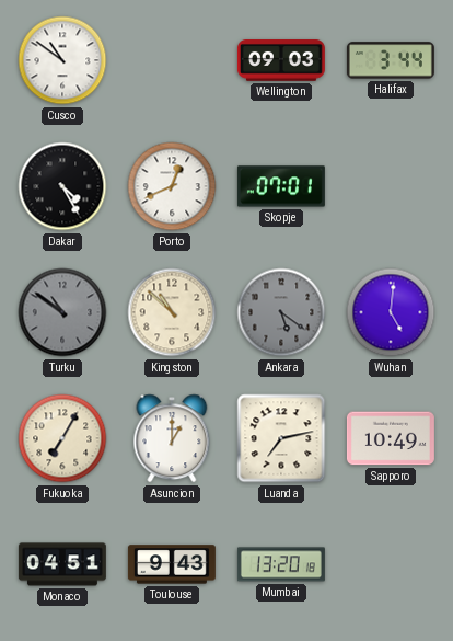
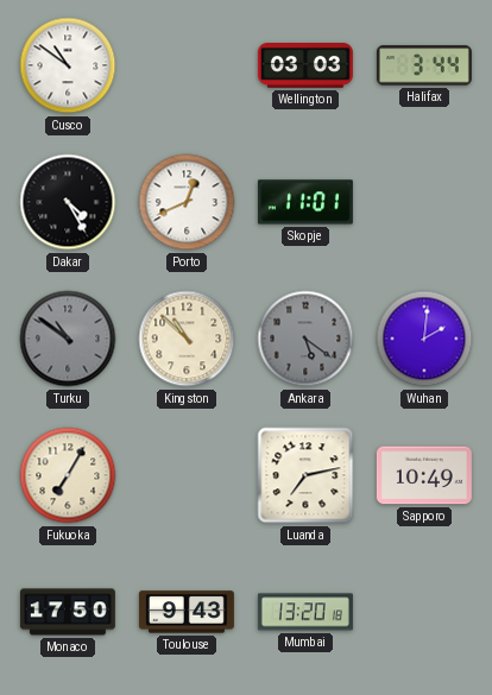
Wellington: 09:03 -> 03:03 (305, 67)
Skopje: 07:01 -> 11:01 (305, 202)
Wuhan: 5:01 -> 2:01 (424, 339)
Asuncion: 1:00 -> none (172, 438)
Monaco: 04:51 -> 17:50 (68, 612)
